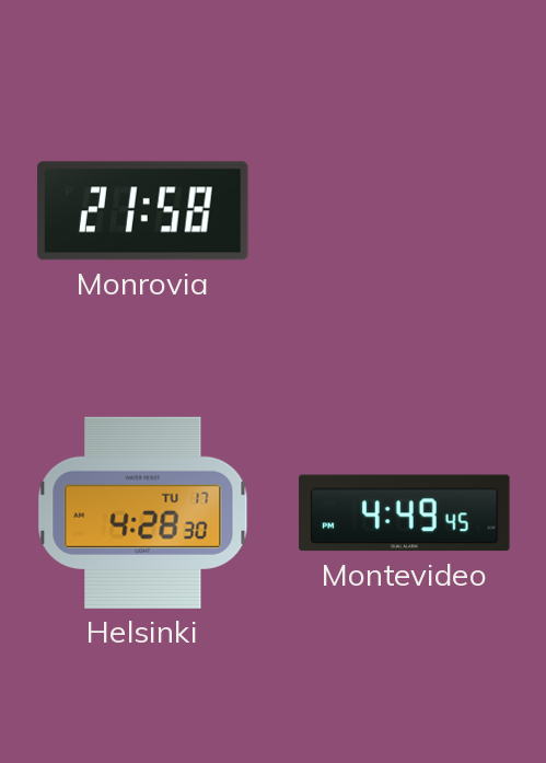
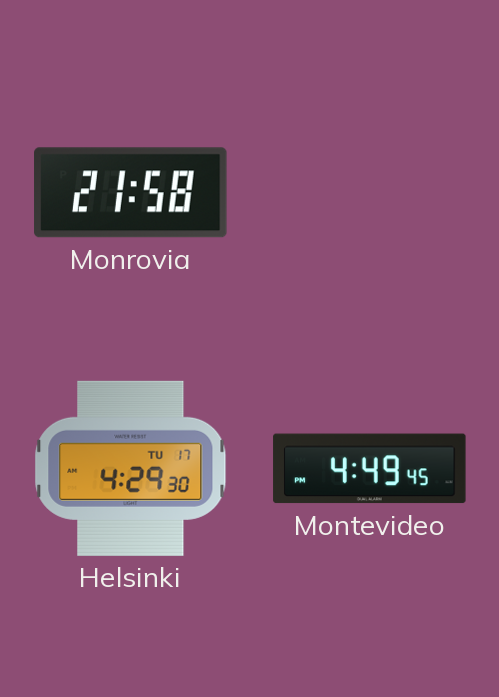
Helsinki: 4:28 -> 4:29 (131, 468)
